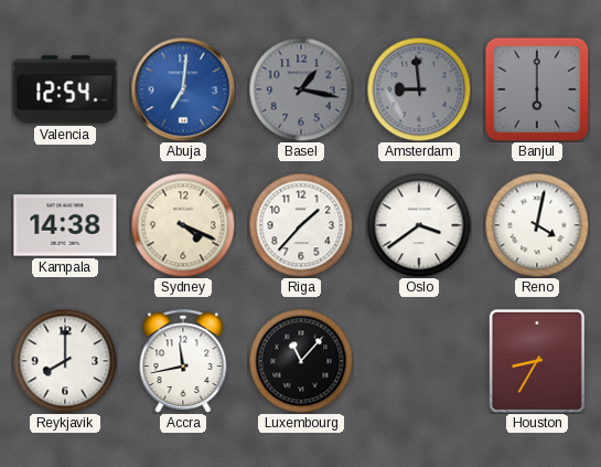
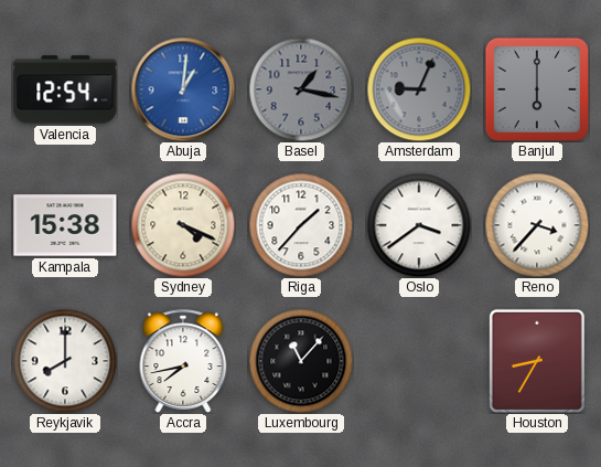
Abuja: 7:01 -> 1:01 (183, 89)
Amsterdam: 8:59 -> 9:04 (419, 89)
Kampala: 14:38 -> 15:38 (65, 225)
Reno: 4:02 -> 3:37 (537, 225)
Accra: 11:43 -> 7:43 (183, 361)
